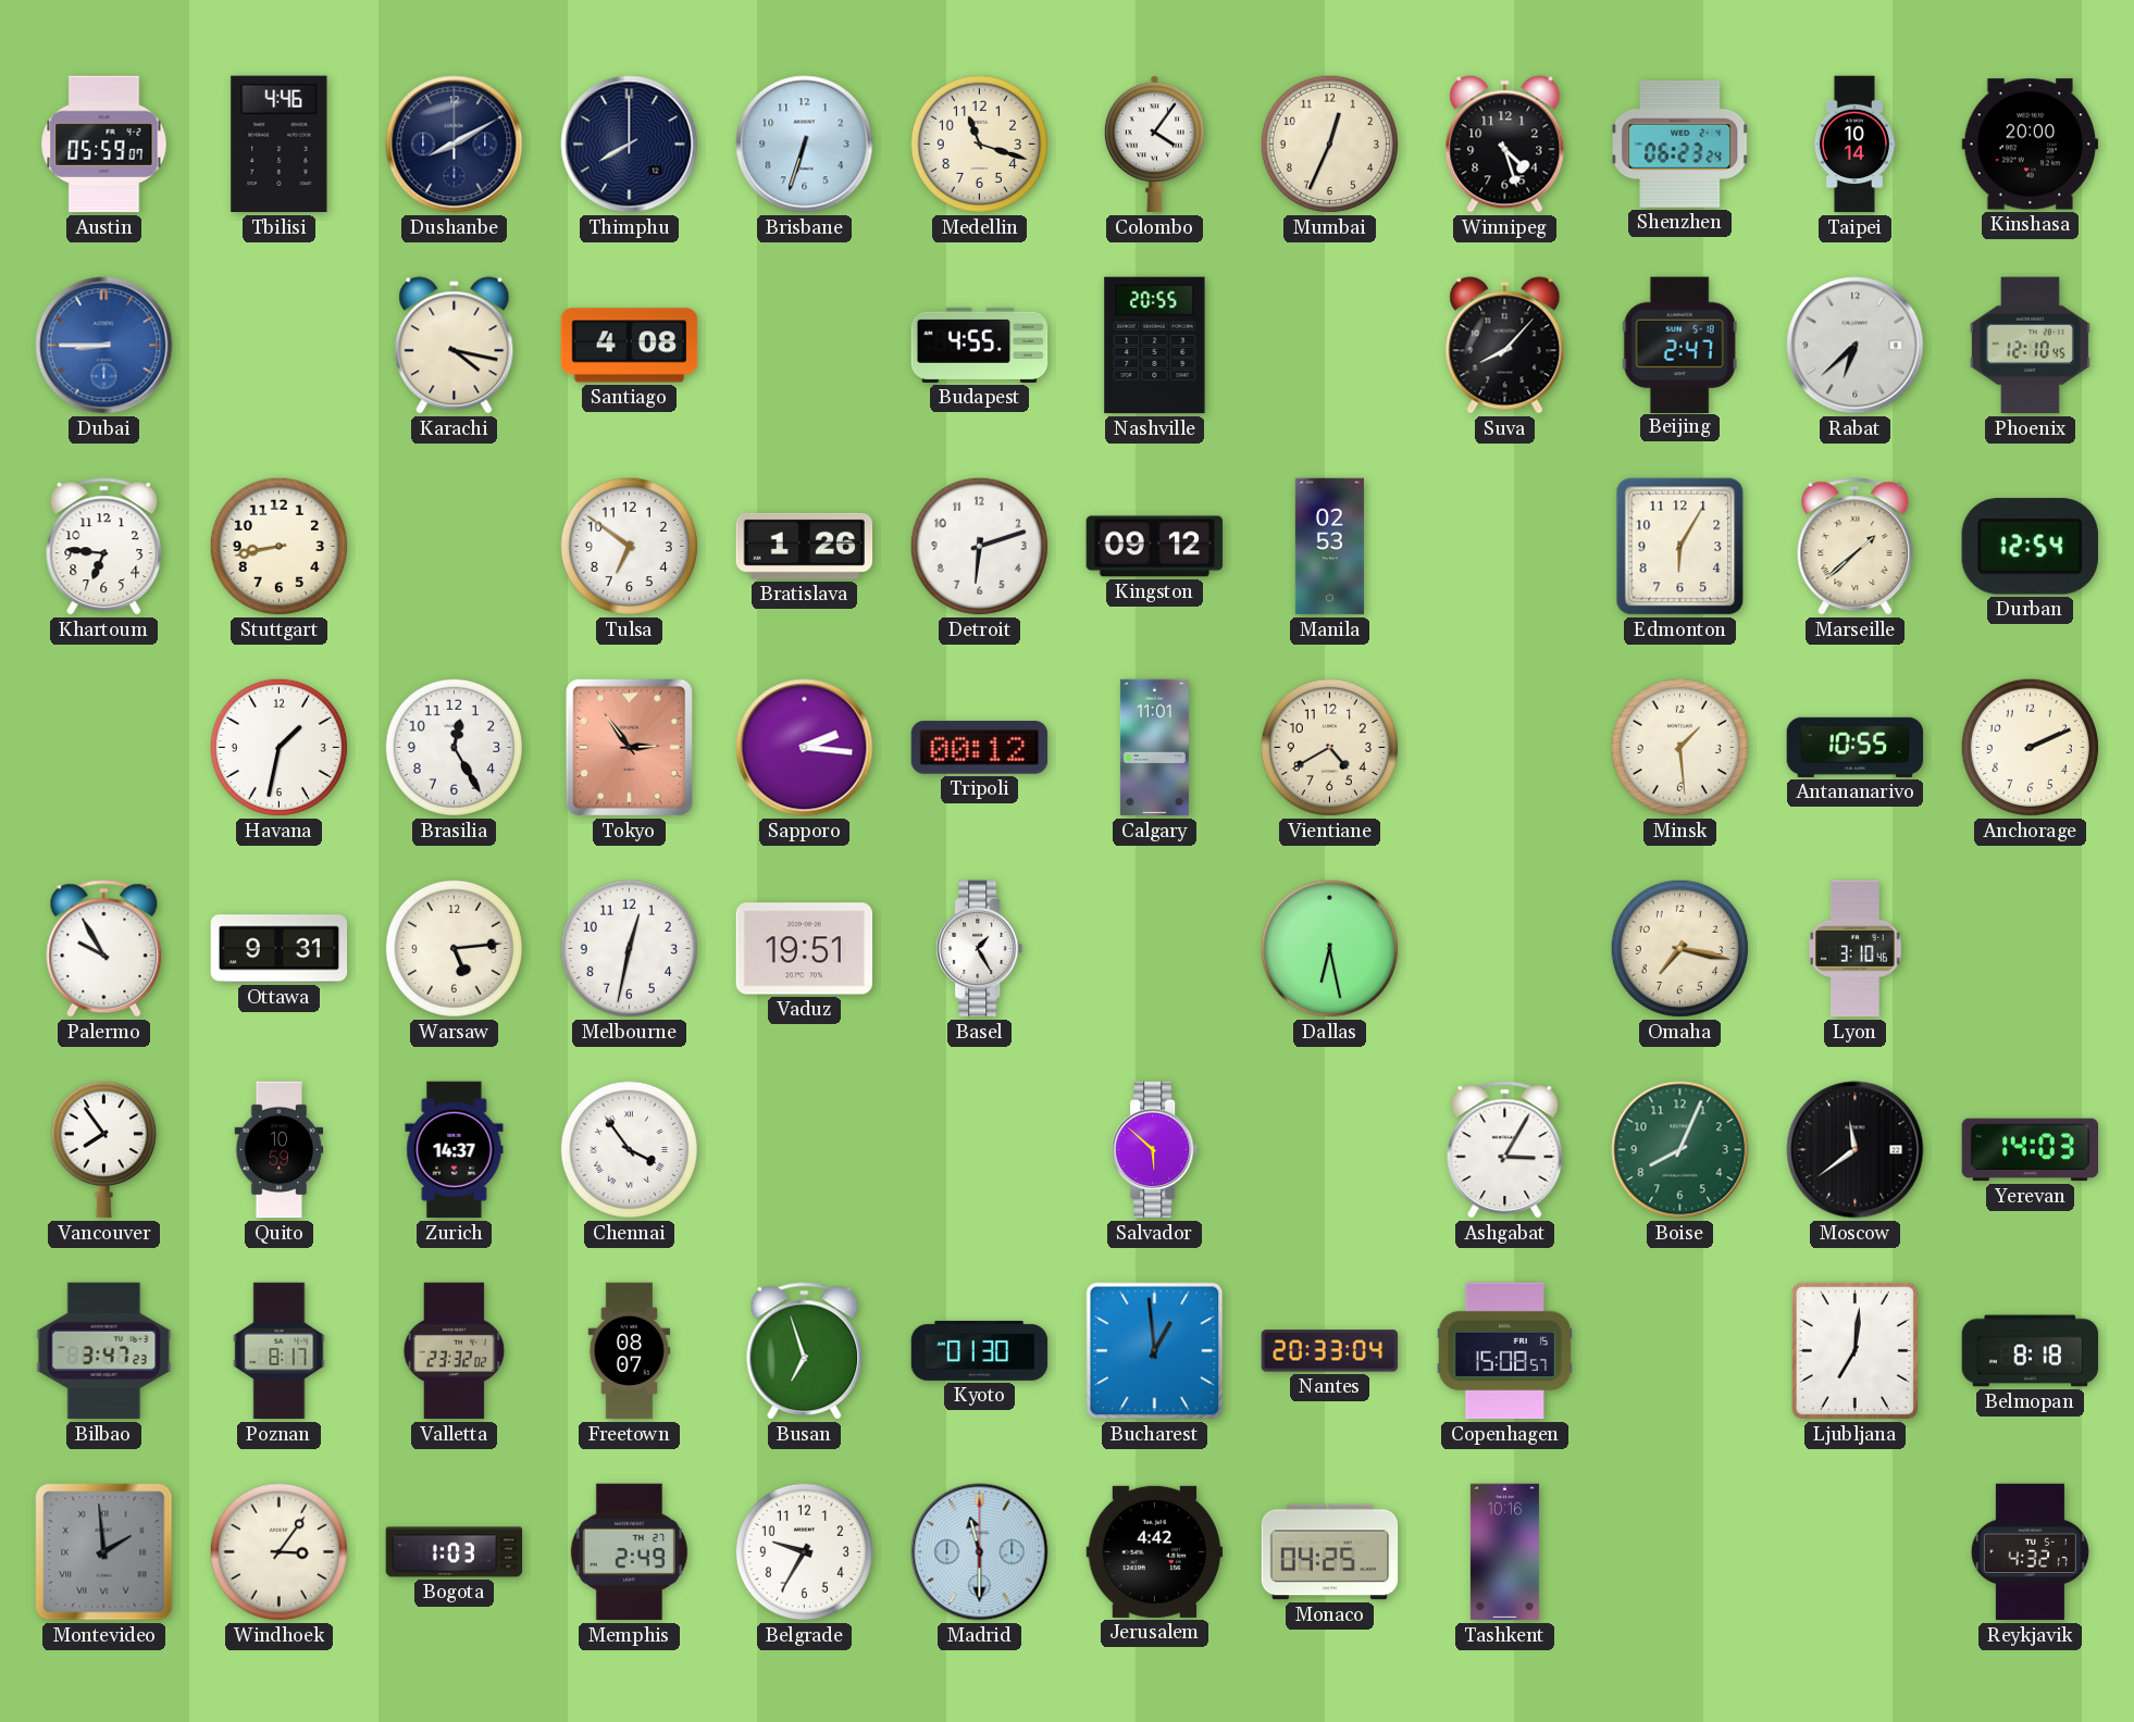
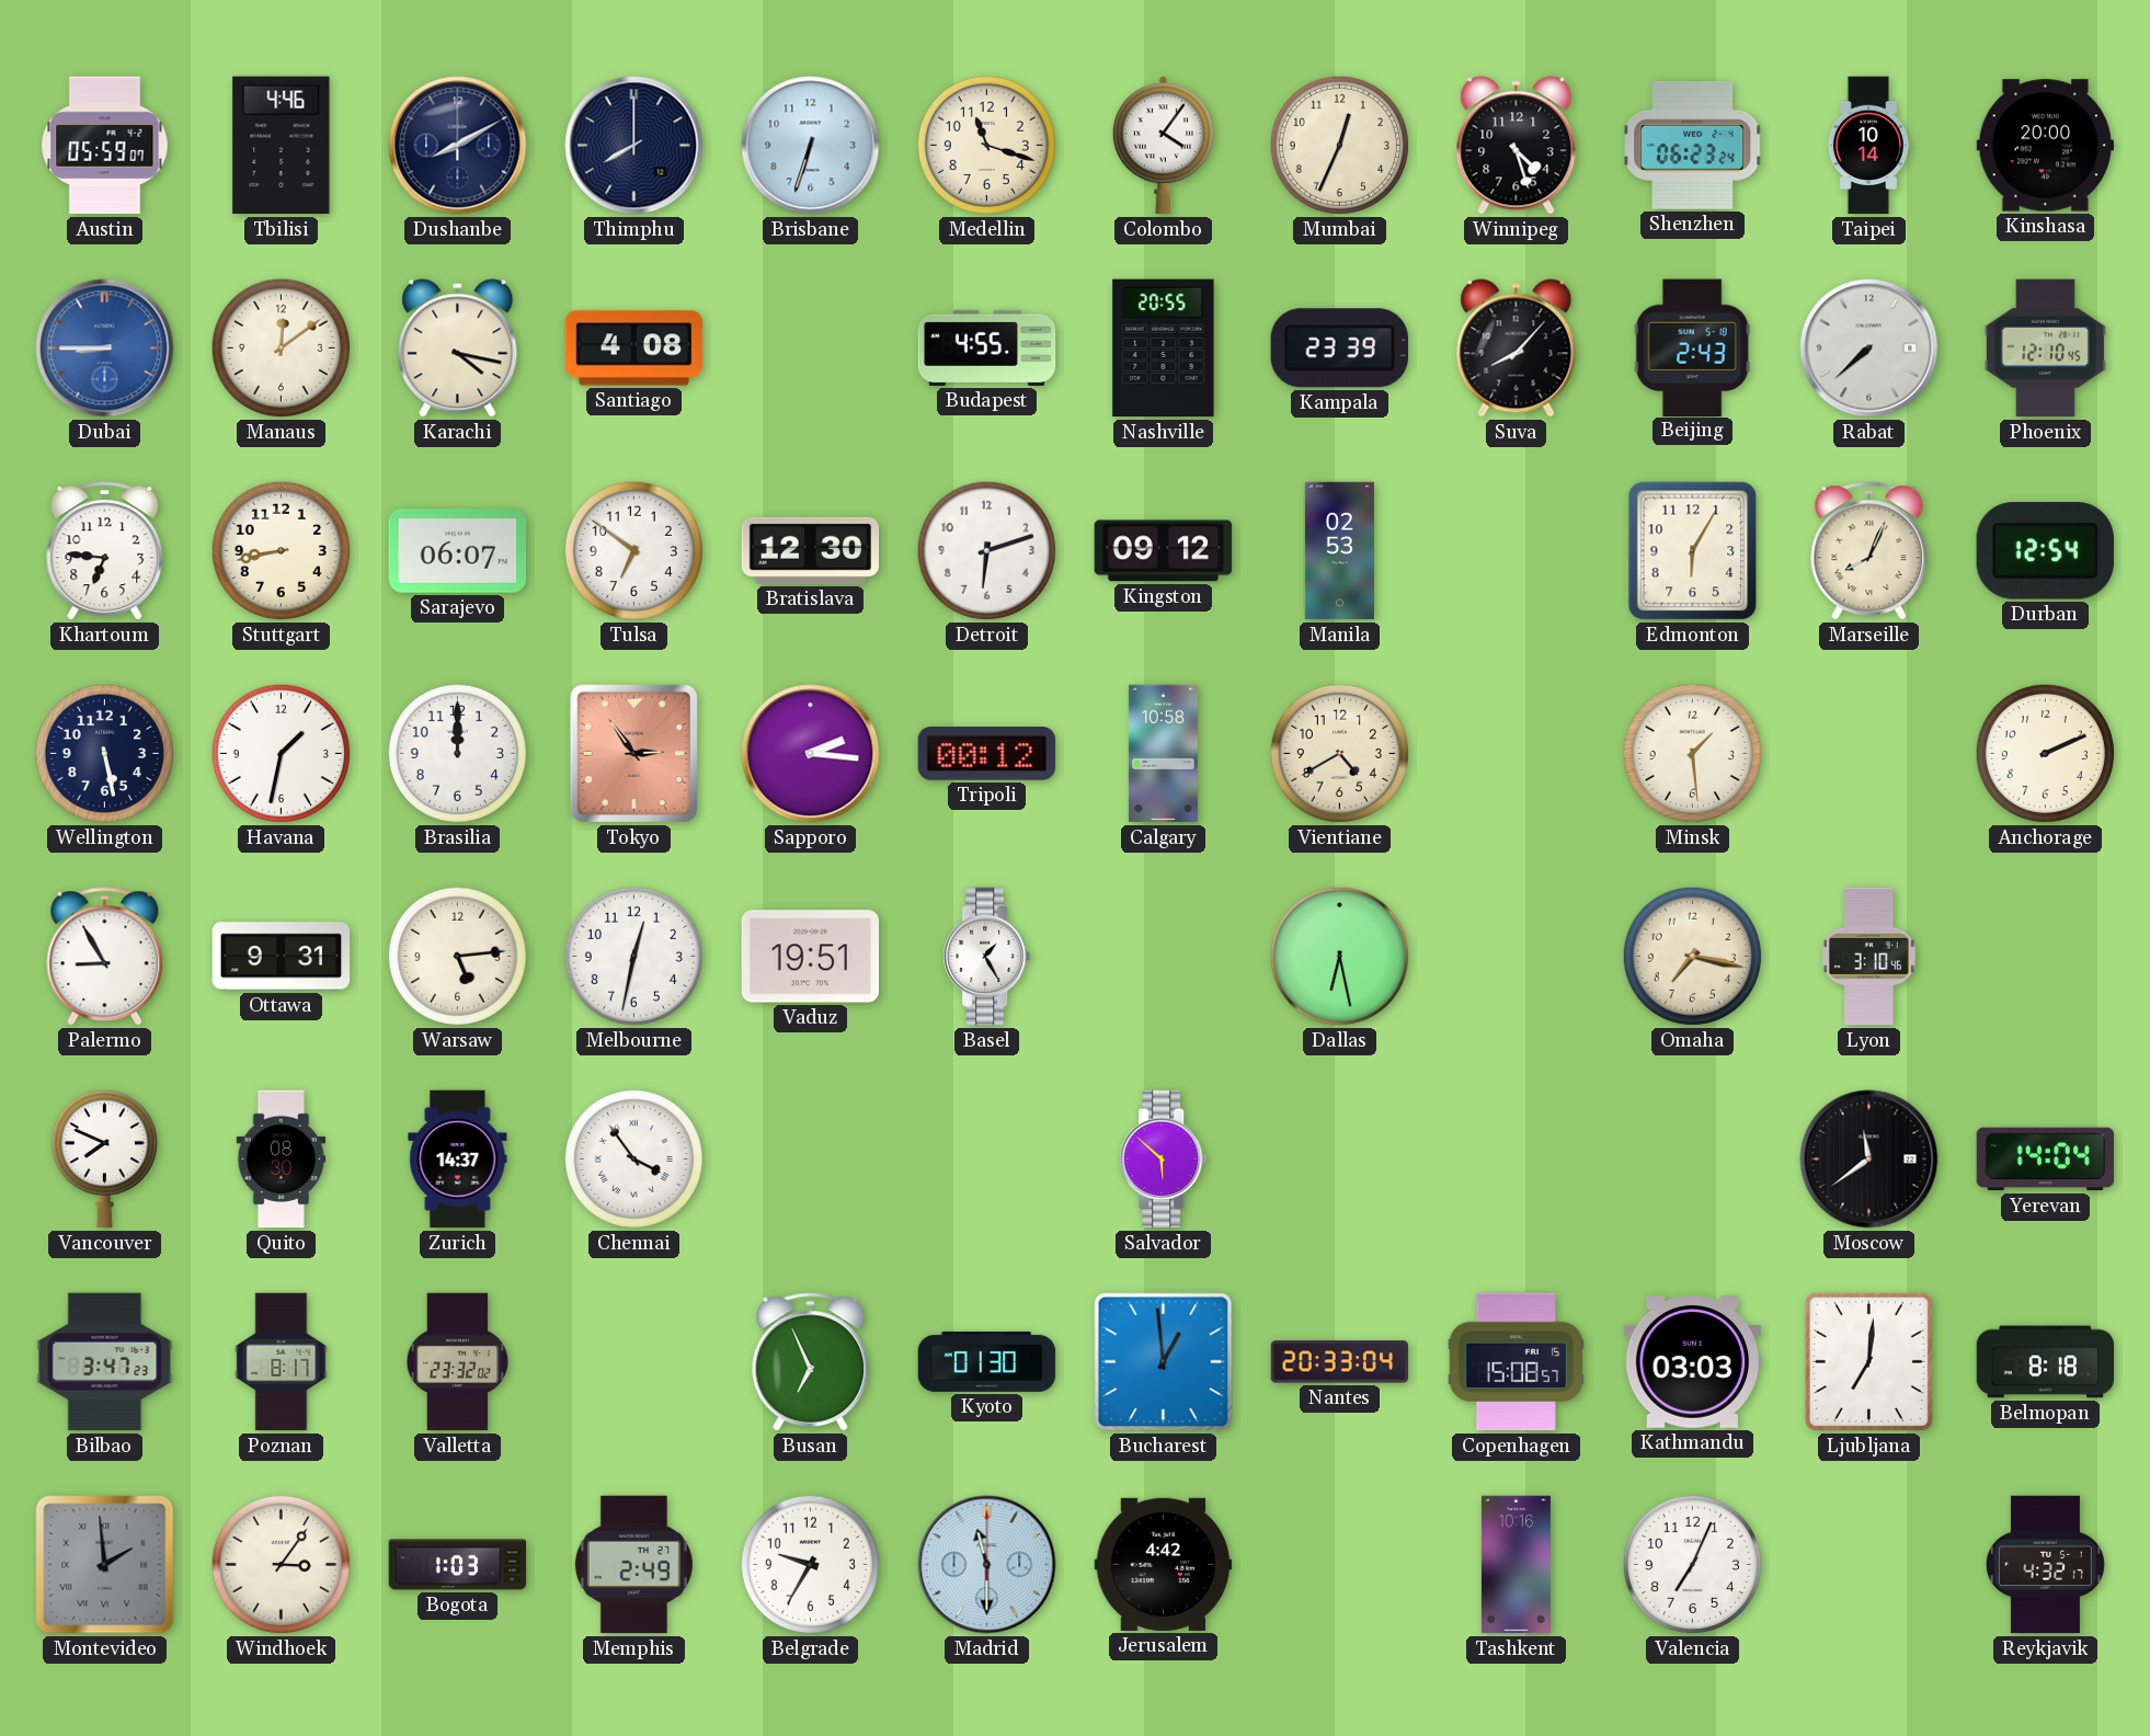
Manaus: none -> 12:09 (281, 347)
Kampala: none -> 23:39 (1339, 349)
Beijing: 2:47 -> 2:43 (1692, 347)
Rabat: 6:38 -> 7:38 (1869, 349)
Sarajevo: none -> 06:07 (458, 551)
Bratislava: 1:26 -> 12:30 (811, 550)
Marseille: 1:38 -> 8:04 (1869, 551)
Wellington: none -> 5:28 (104, 753)
Brasilia: 12:25 -> 12:00 (457, 753)
Calgary: 11:01 -> 10:58 (1163, 754)
Antananarivo: 10:55 -> none (1856, 747)
Palermo: 9:55 -> 8:55 (105, 957)
Vancouver: 7:54 -> 7:49 (104, 1158)
Quito: 10:59 -> 08:30 (282, 1160)
Ashgabat: 3:05 -> none (1505, 1150)
Boise: 8:04 -> none (1680, 1150)
Yerevan: 14:03 -> 14:04 (2046, 1160)
Freetown: 08:07 -> none (630, 1351)
Busan: 6:57 -> 6:56 (811, 1362)
Kathmandu: none -> 03:03 (1693, 1362)
Monaco: 04:25 -> none (1330, 1552)
Valencia: none -> 7:04 (1692, 1564)
